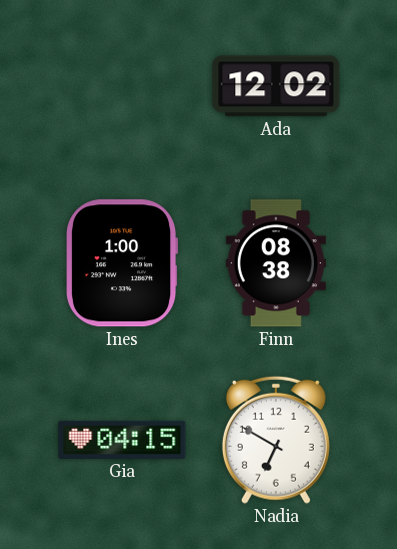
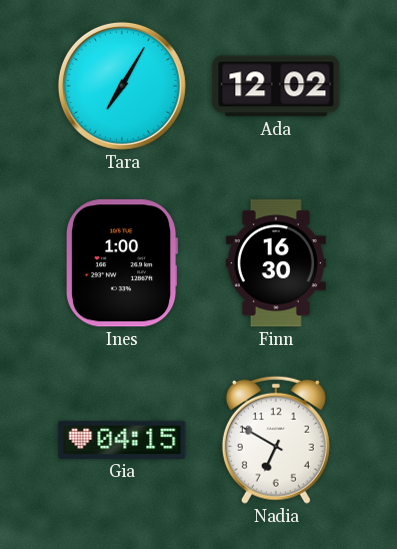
Tara: none -> 7:05 (122, 86)
Finn: 08:38 -> 16:30 (276, 263)
